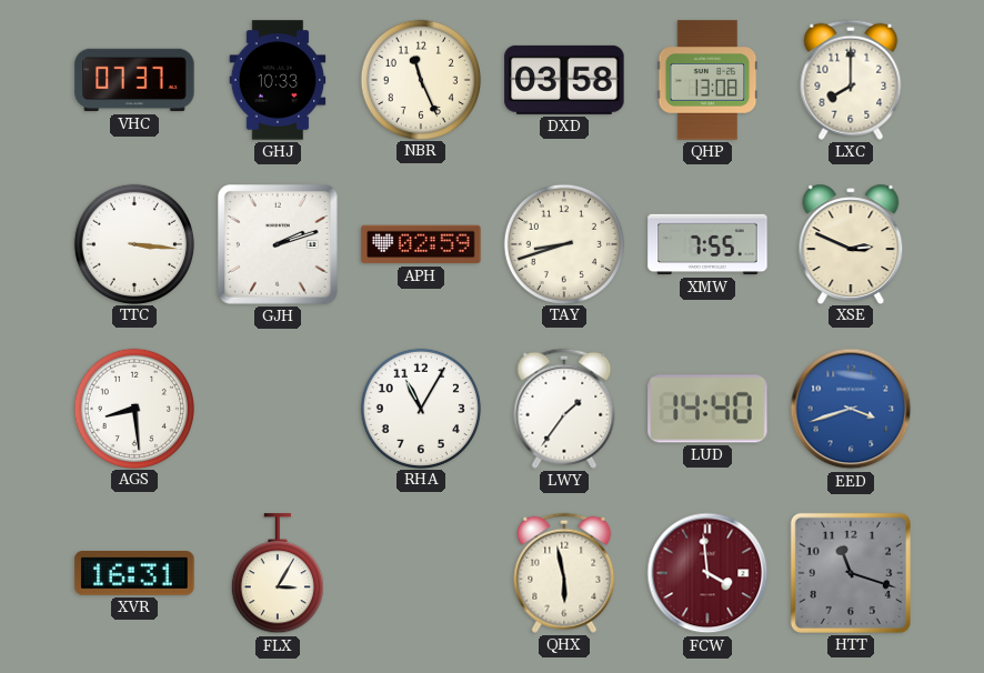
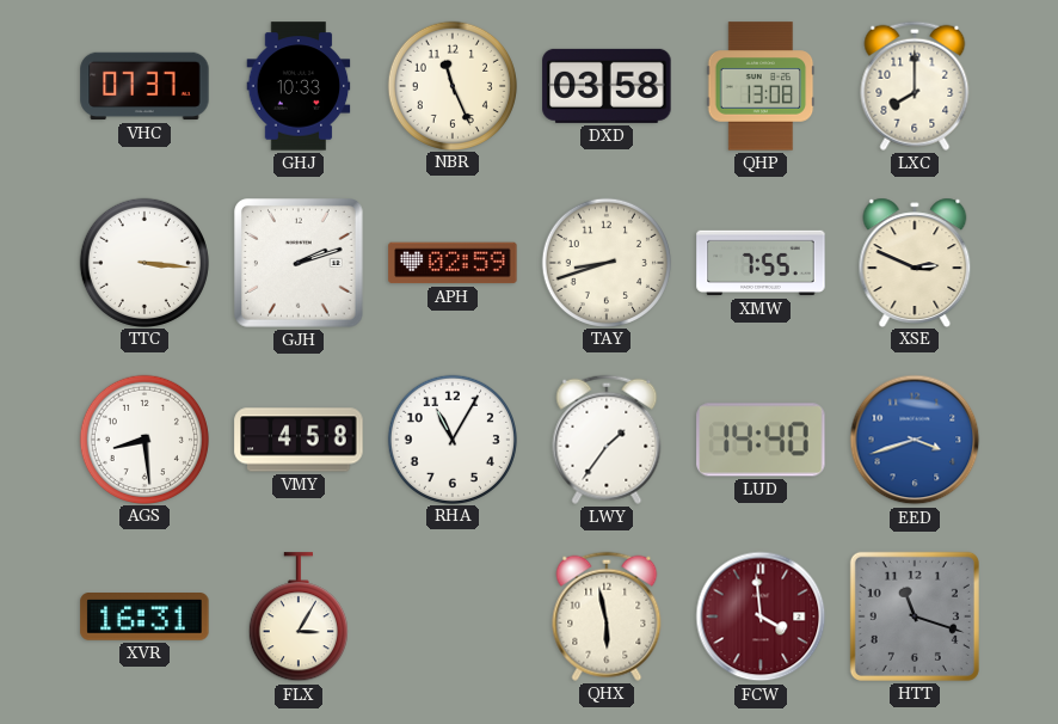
VMY: none -> 4:58 (299, 440)
